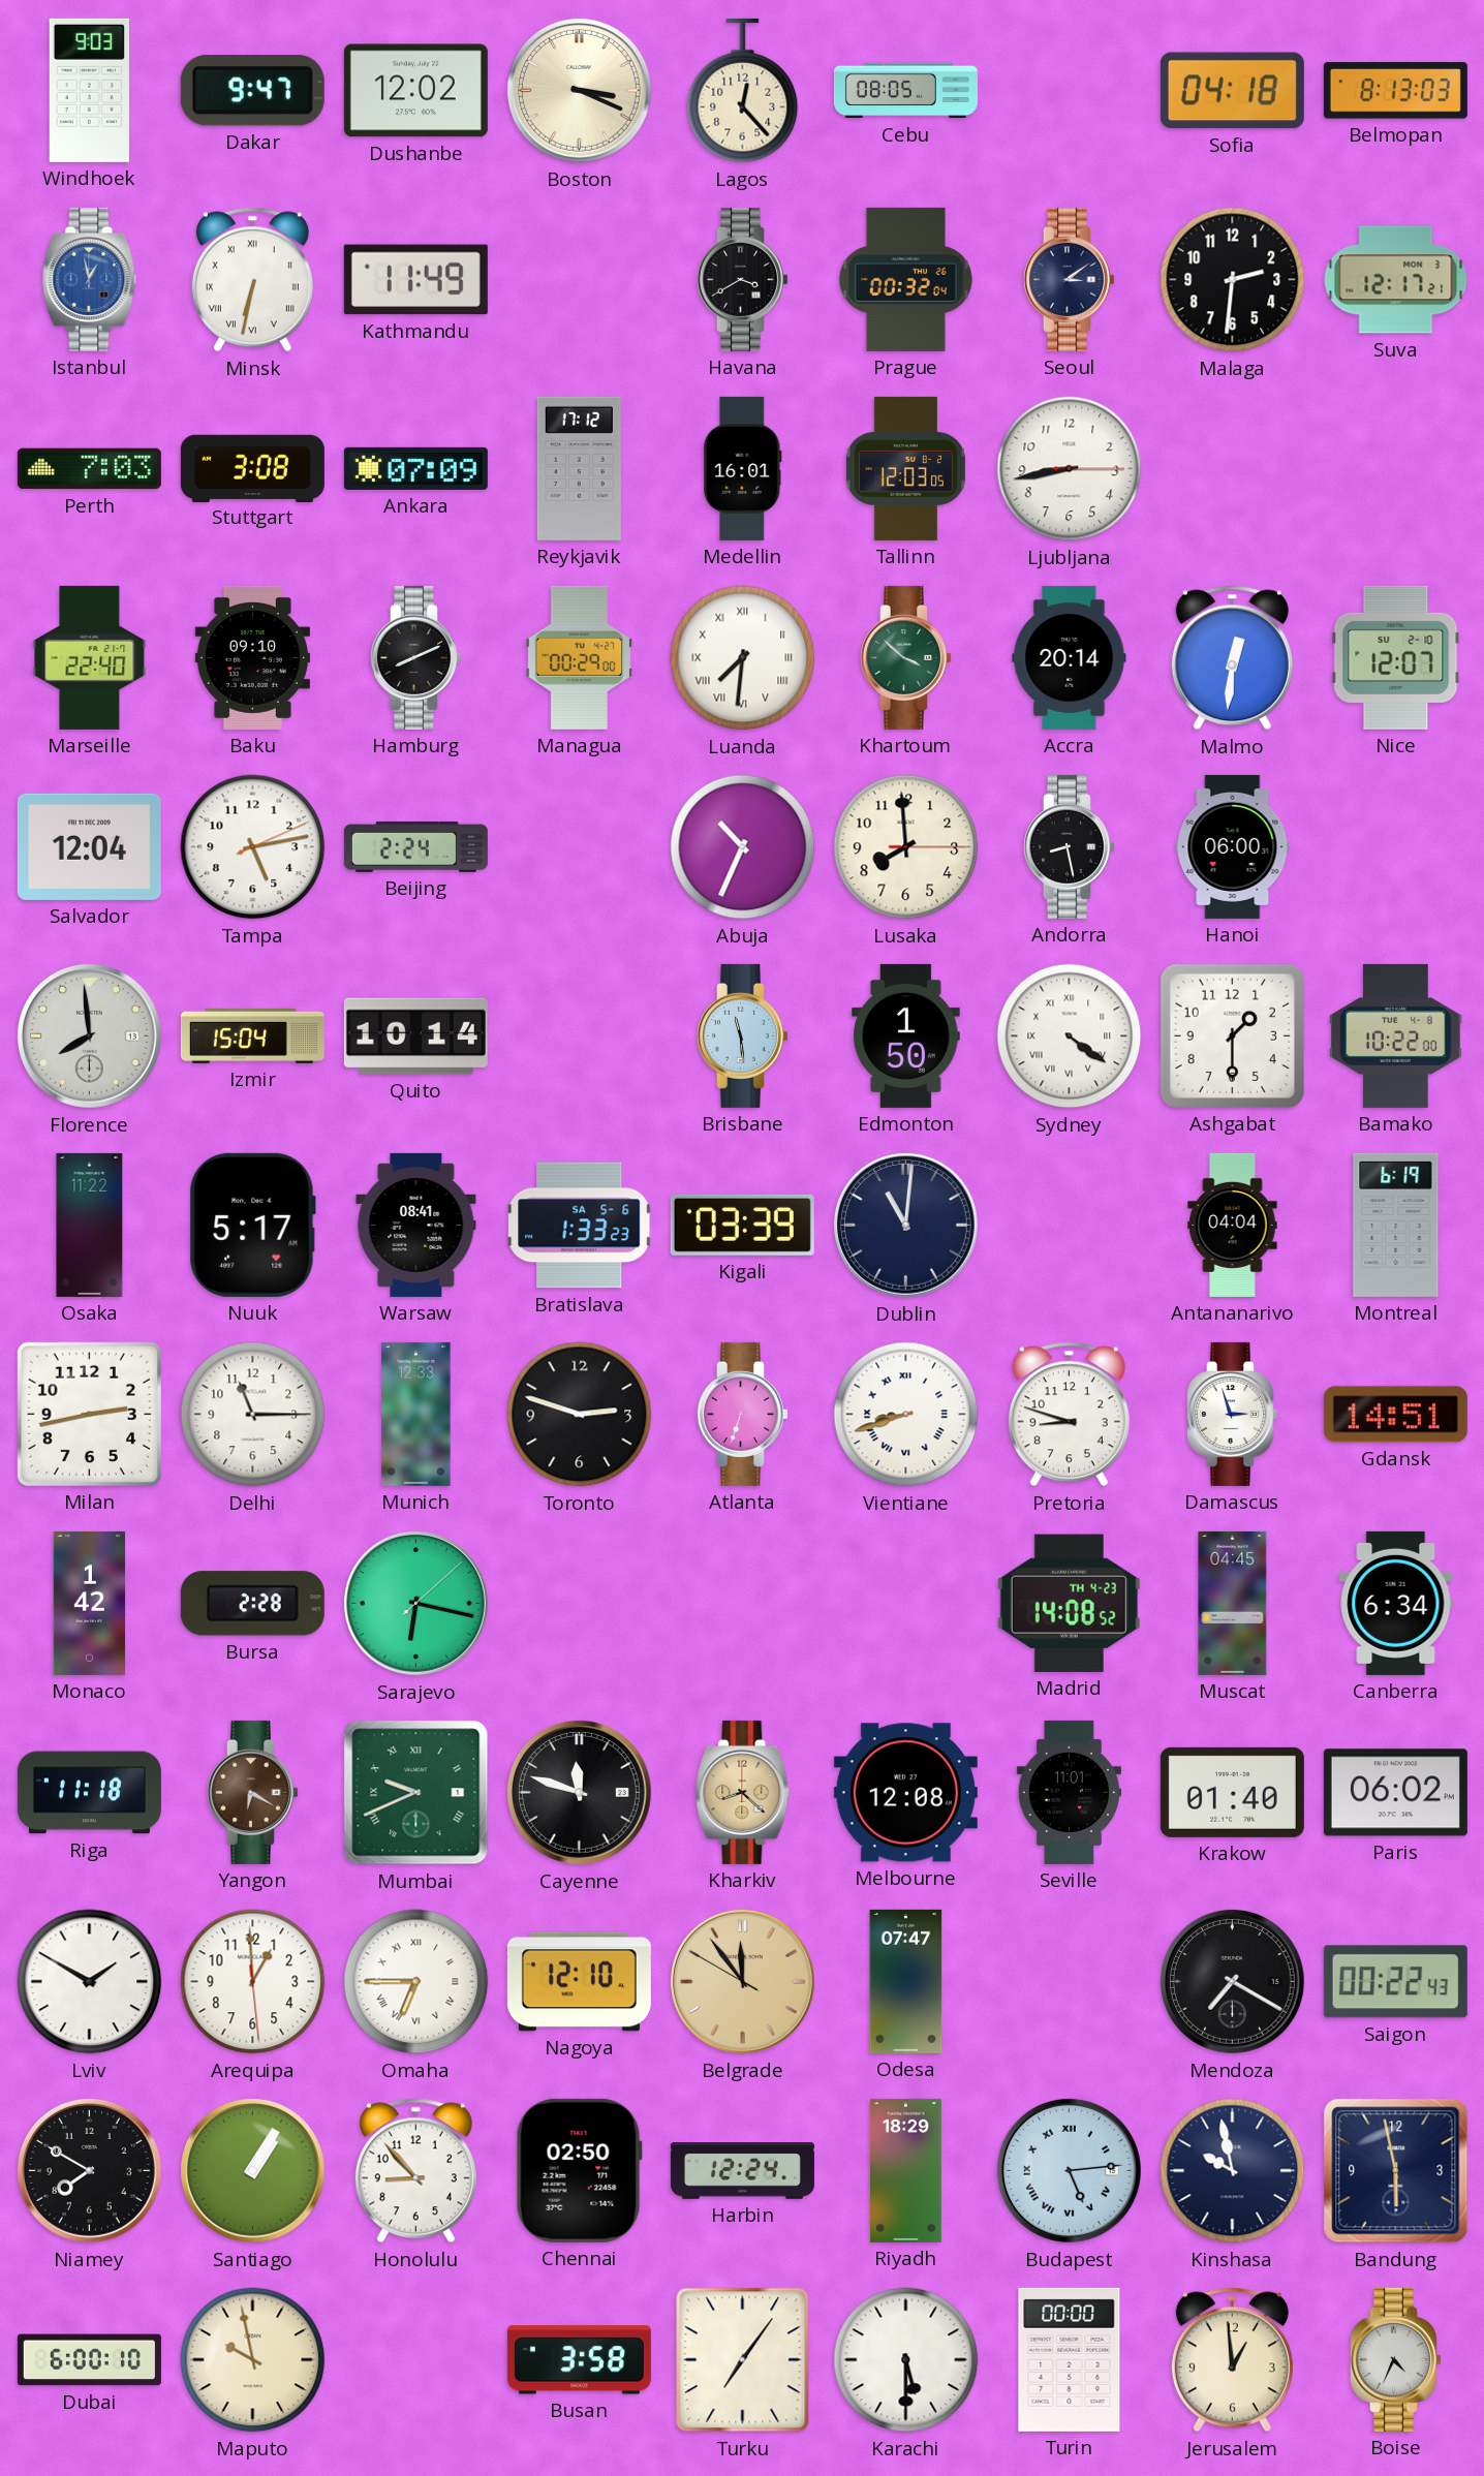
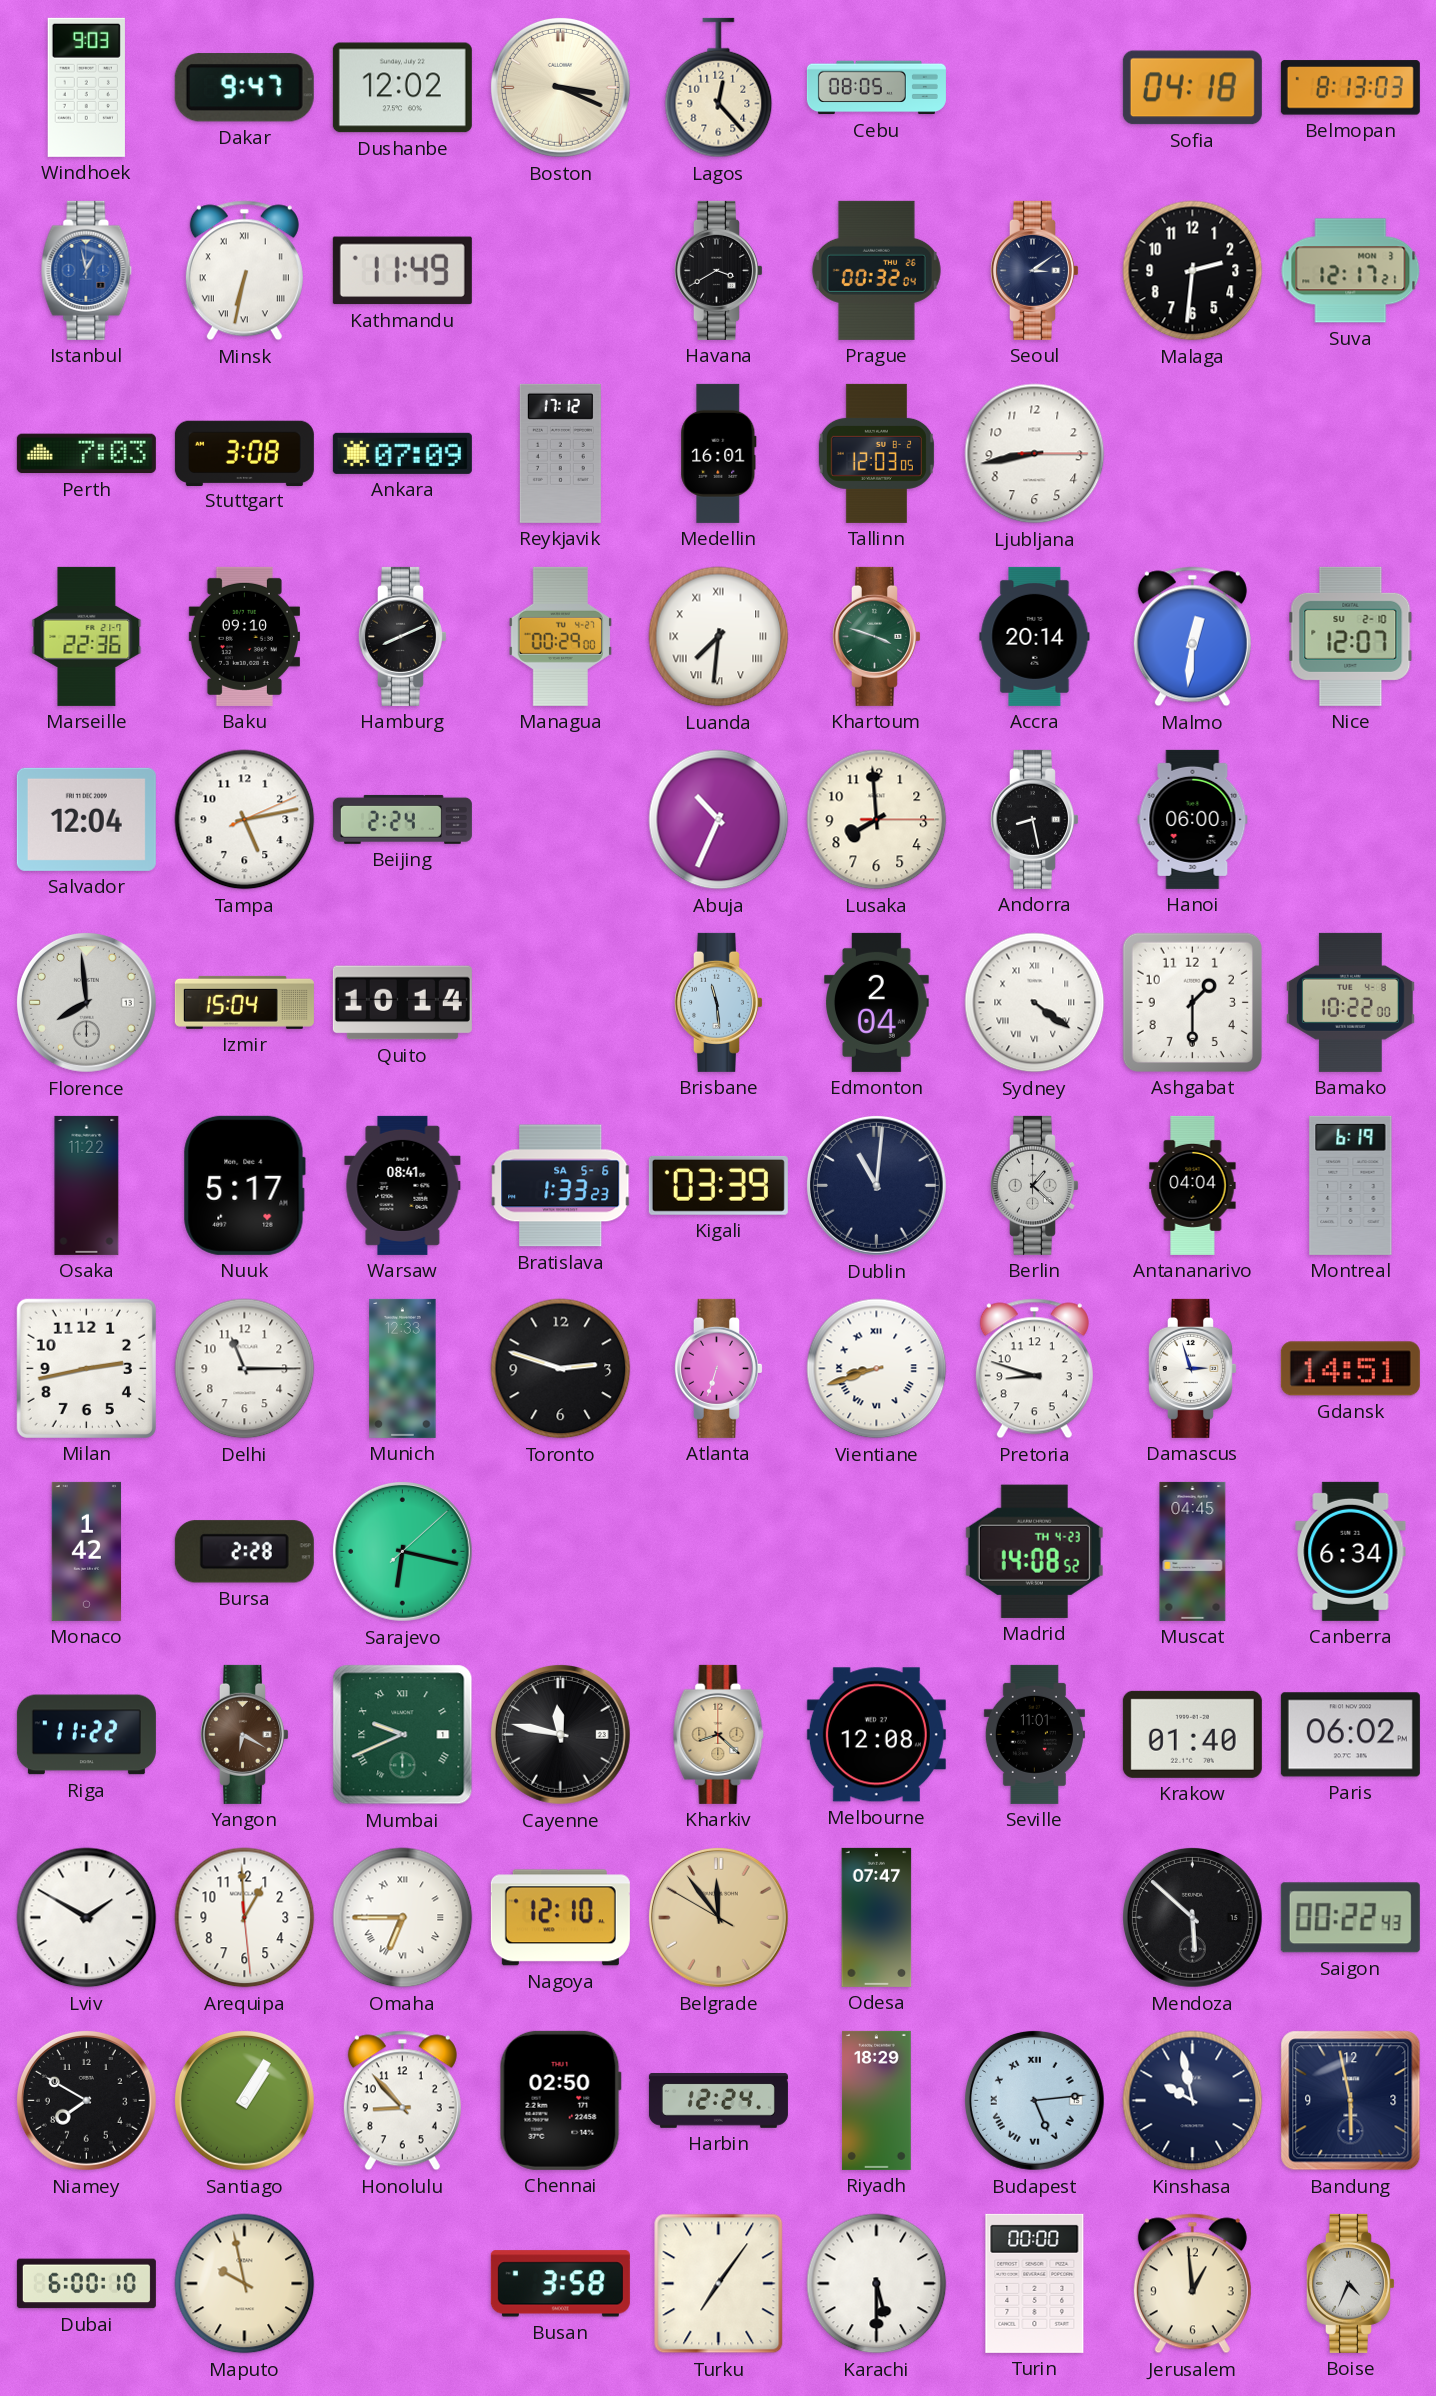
Marseille: 22:40 -> 22:36 (87, 636)
Khartoum: 3:52 -> 3:48 (876, 636)
Edmonton: 1:50 -> 2:04 (877, 1002)
Berlin: none -> 1:22 (1034, 1185)
Riga: 11:18 -> 11:22 (86, 1735)
Cayenne: 11:48 -> 11:47 (560, 1734)
Mendoza: 7:20 -> 5:52 (1192, 1917)
